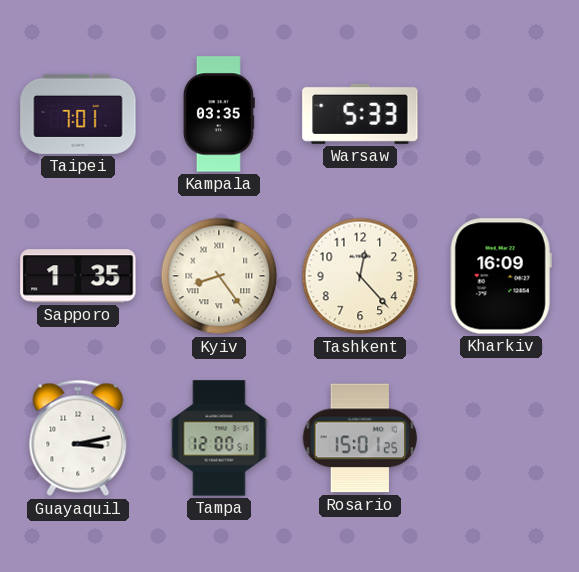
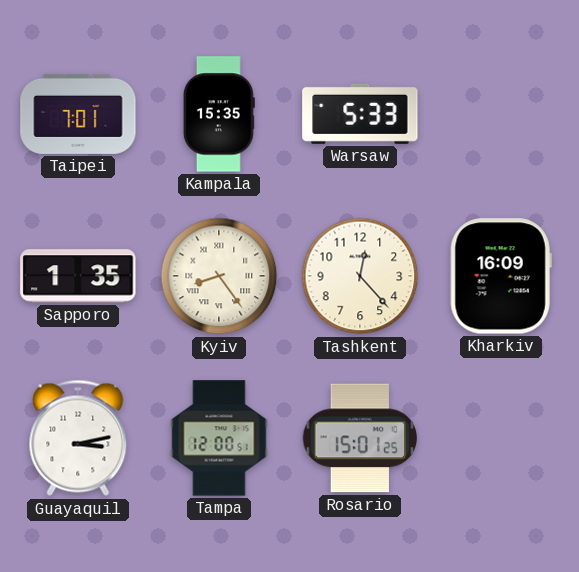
Kampala: 03:35 -> 15:35 (219, 114)
